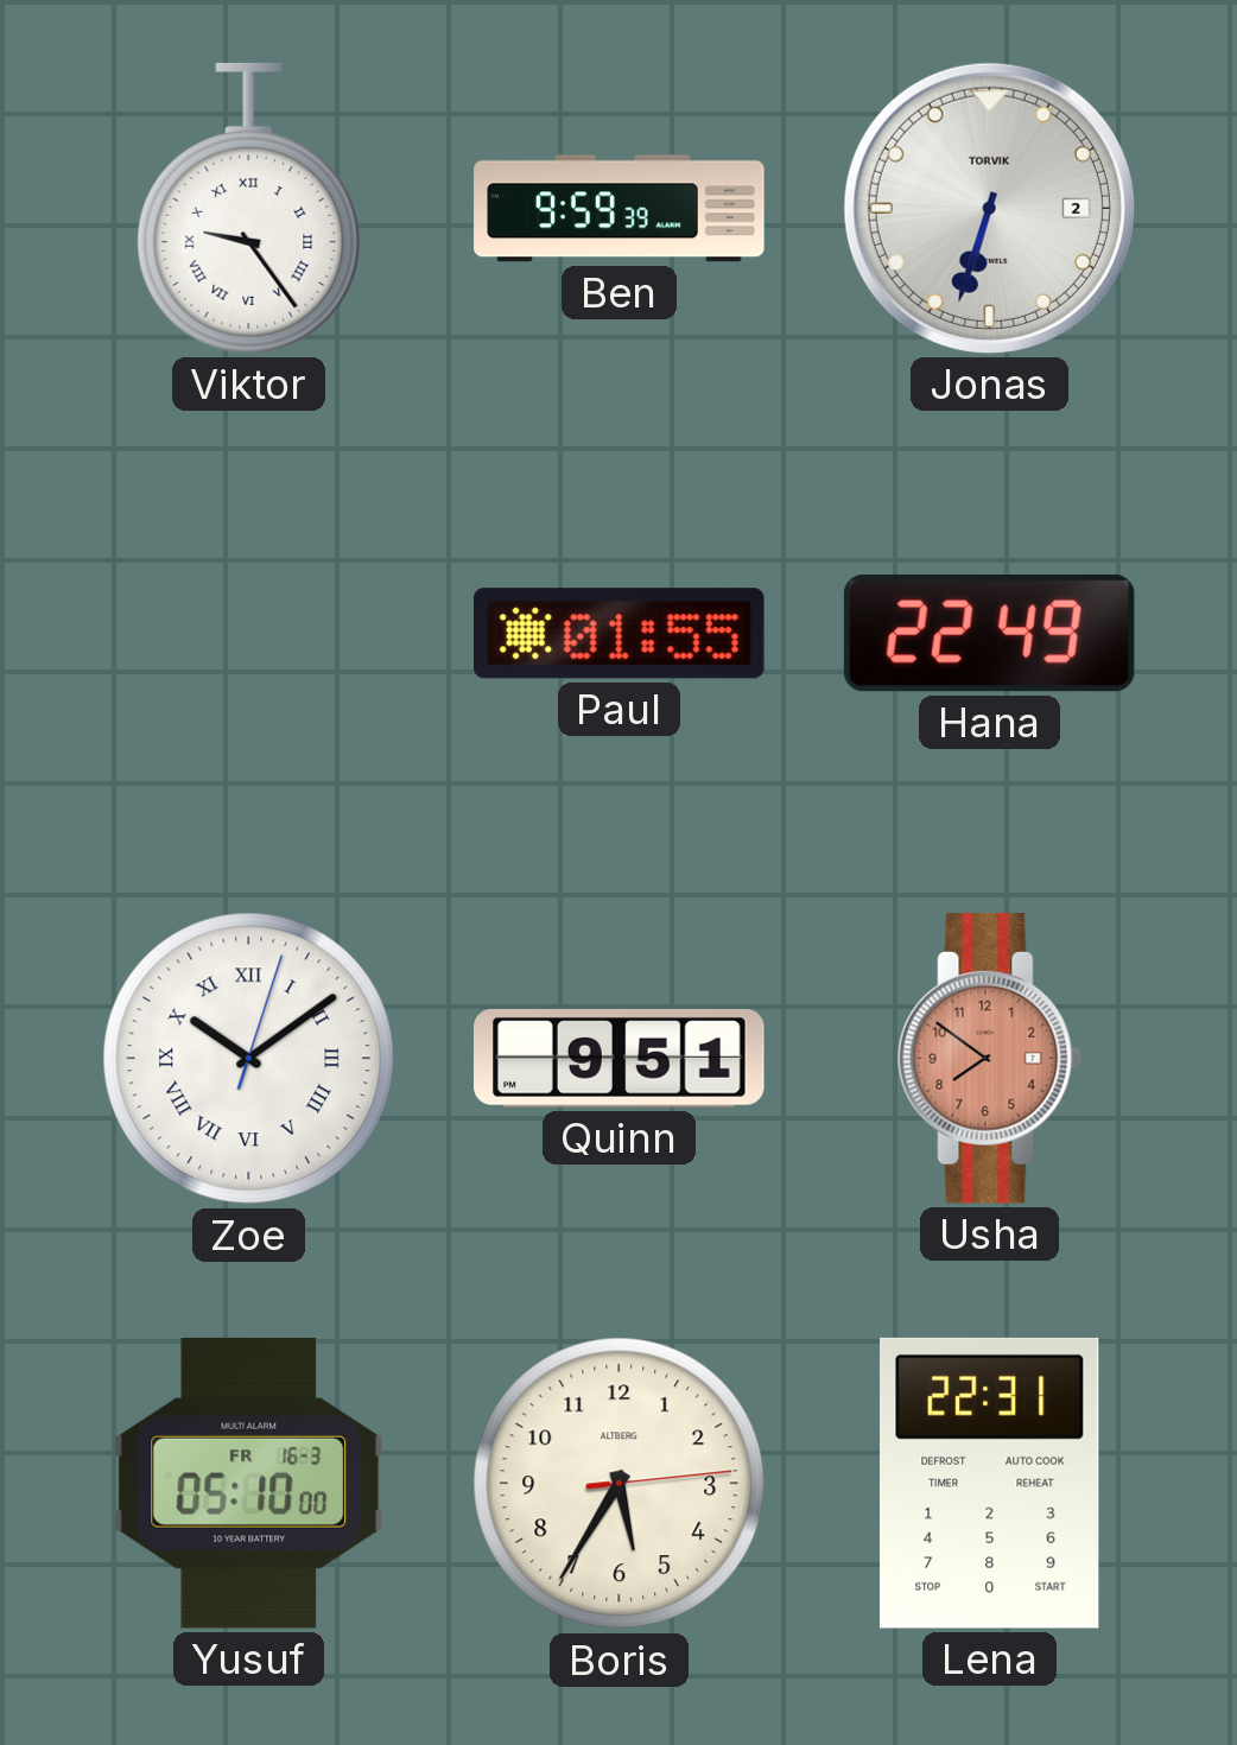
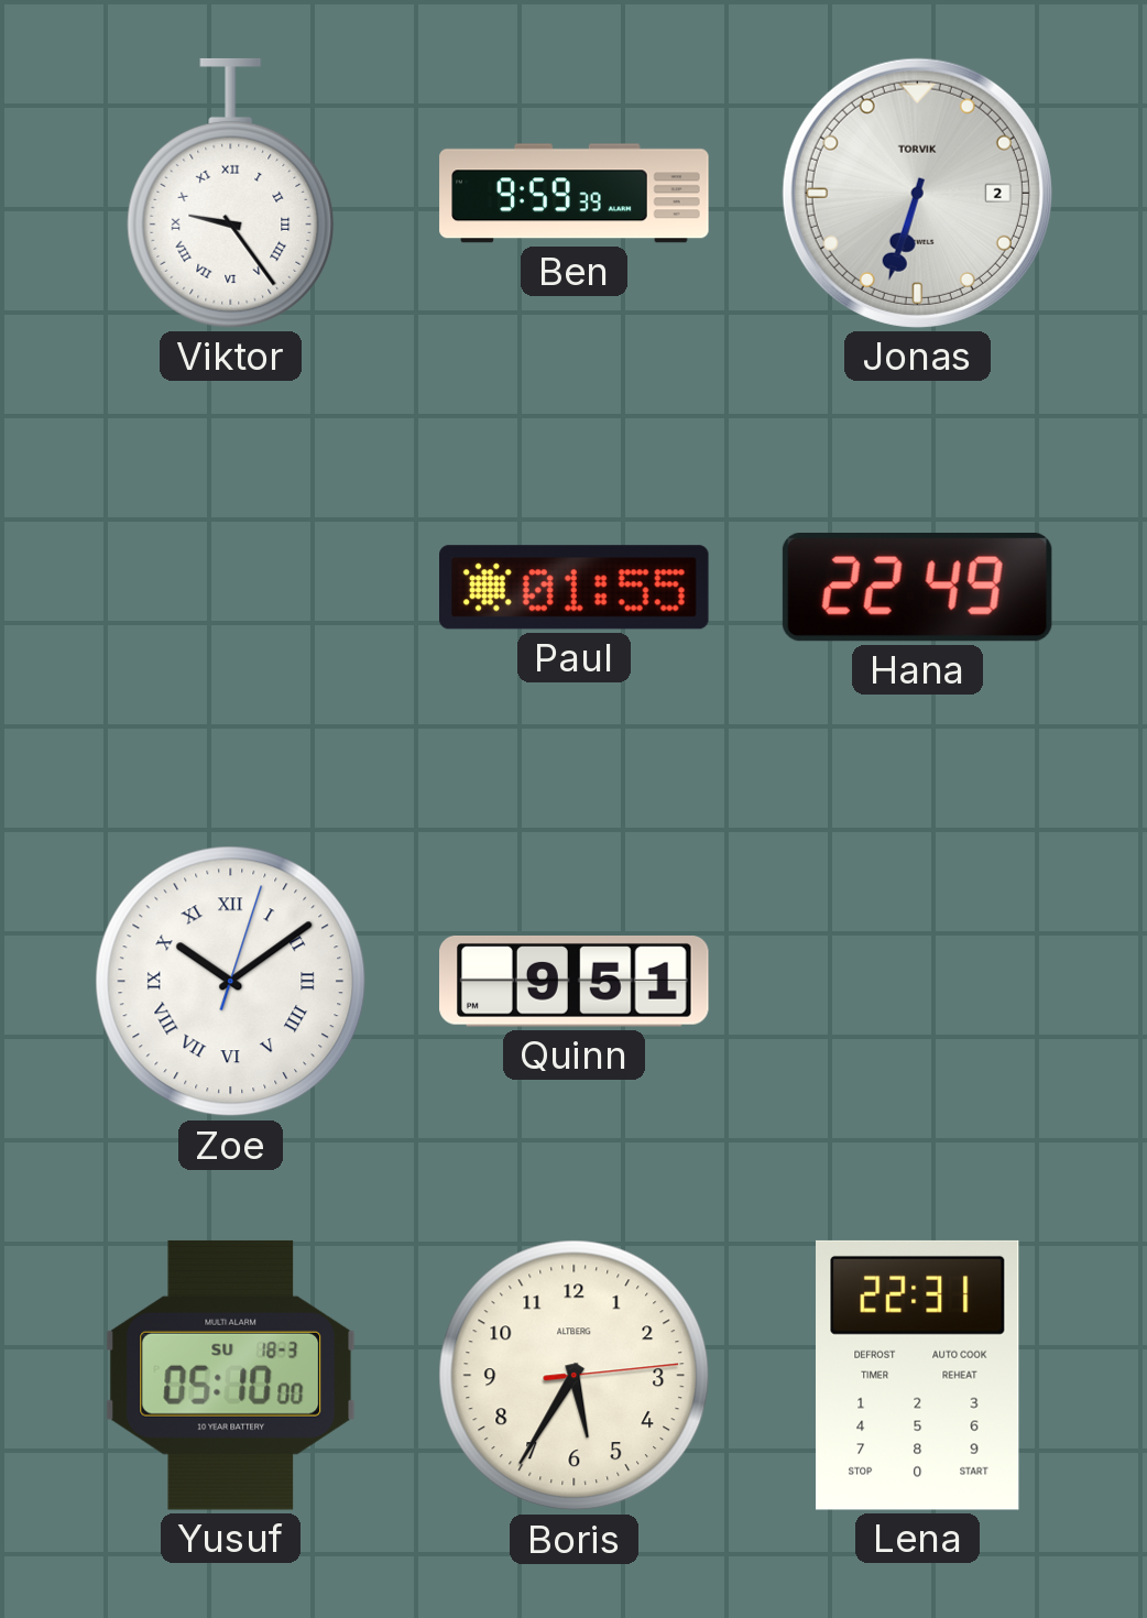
Usha: 7:51 -> none (989, 1059)
Yusuf date: FR 16-3 -> SU 18-3 (231, 1375)
